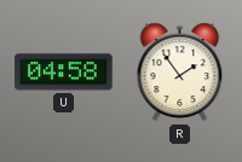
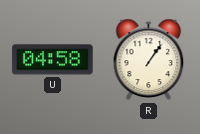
R: 1:54 -> 1:06 (149, 60)
